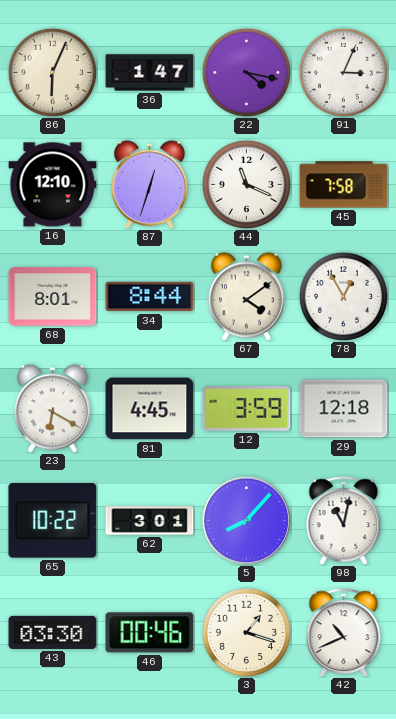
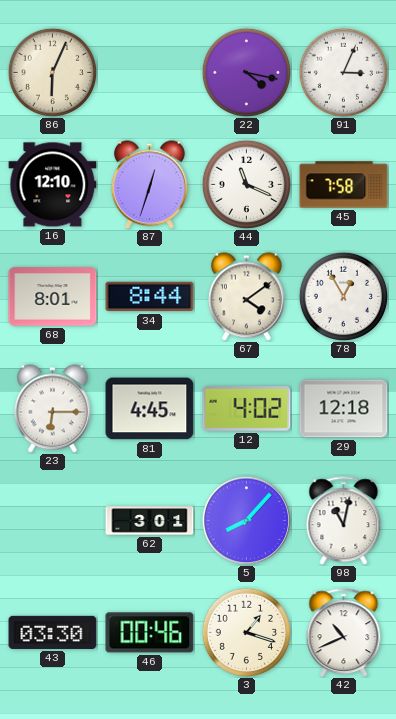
36: 1:47 -> none (150, 73)
23: 6:20 -> 6:15 (52, 409)
12: 3:59 -> 4:02 (247, 409)
65: 10:22 -> none (53, 521)
